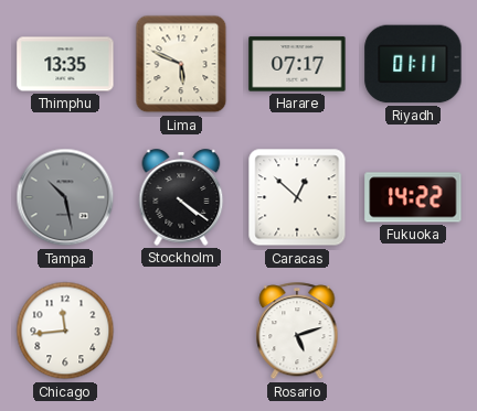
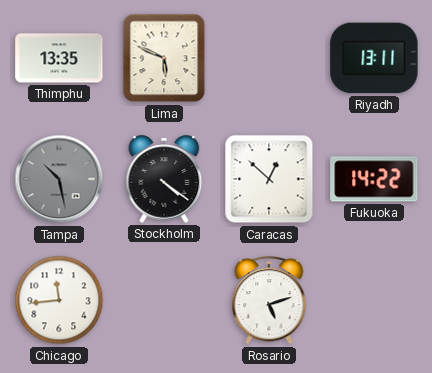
Harare: 07:17 -> none (297, 64)
Riyadh: 01:11 -> 13:11 (374, 58)
